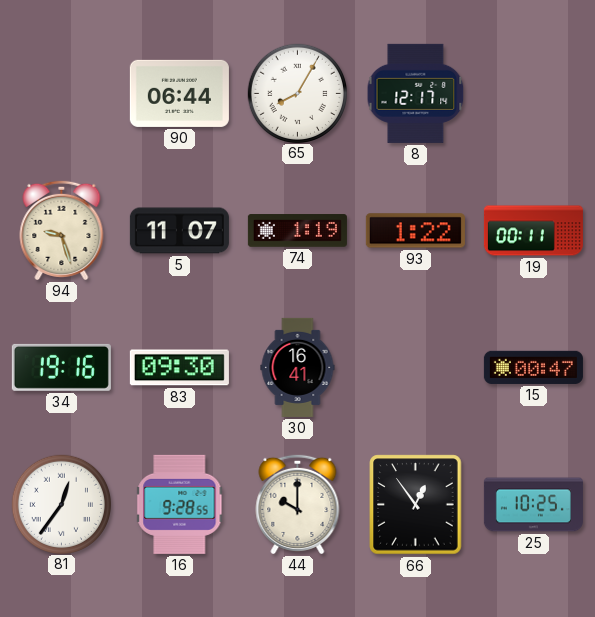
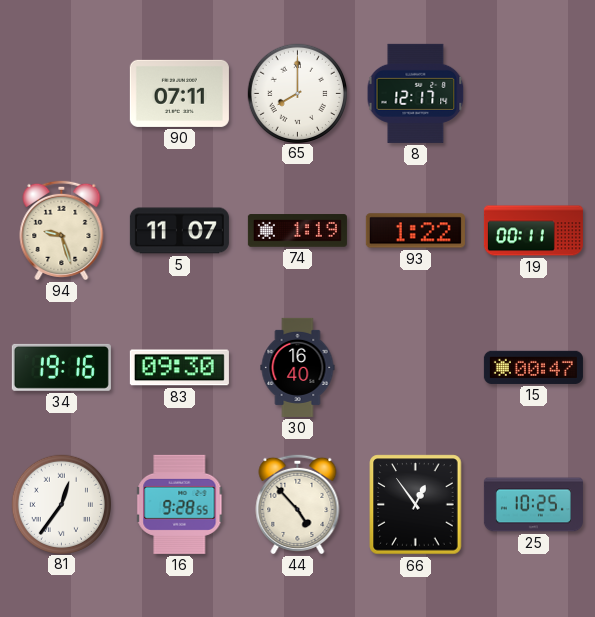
90: 06:44 -> 07:11 (179, 93)
65: 8:05 -> 8:00 (297, 93)
30: 16:41 -> 16:40 (298, 367)
44: 10:00 -> 4:53 (298, 504)
